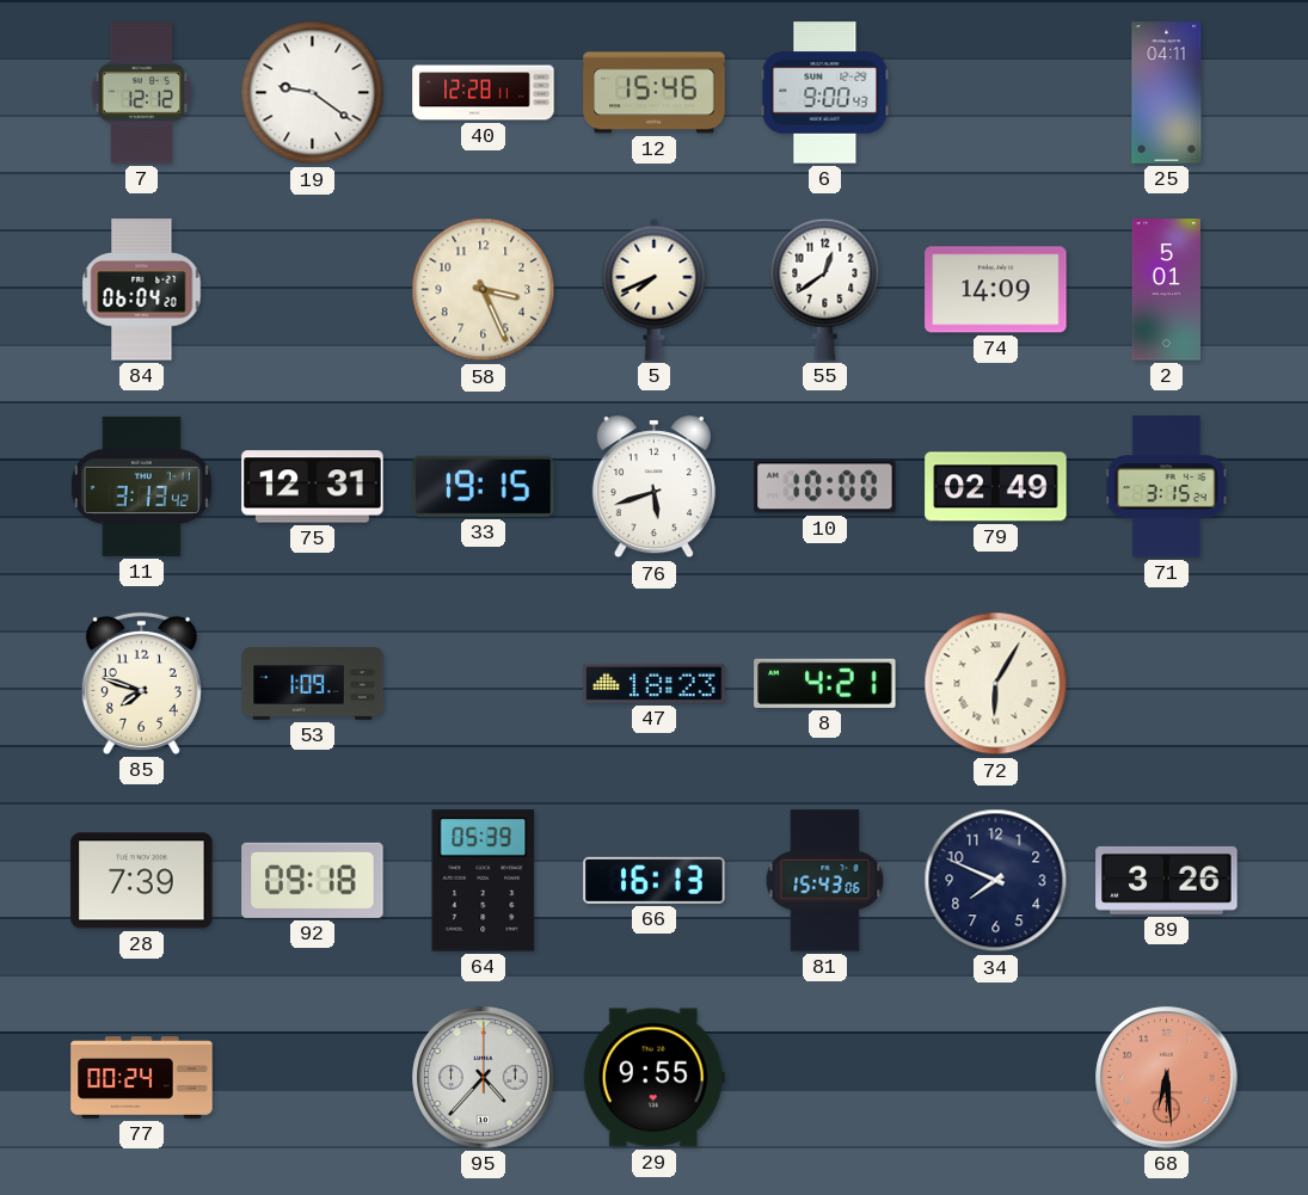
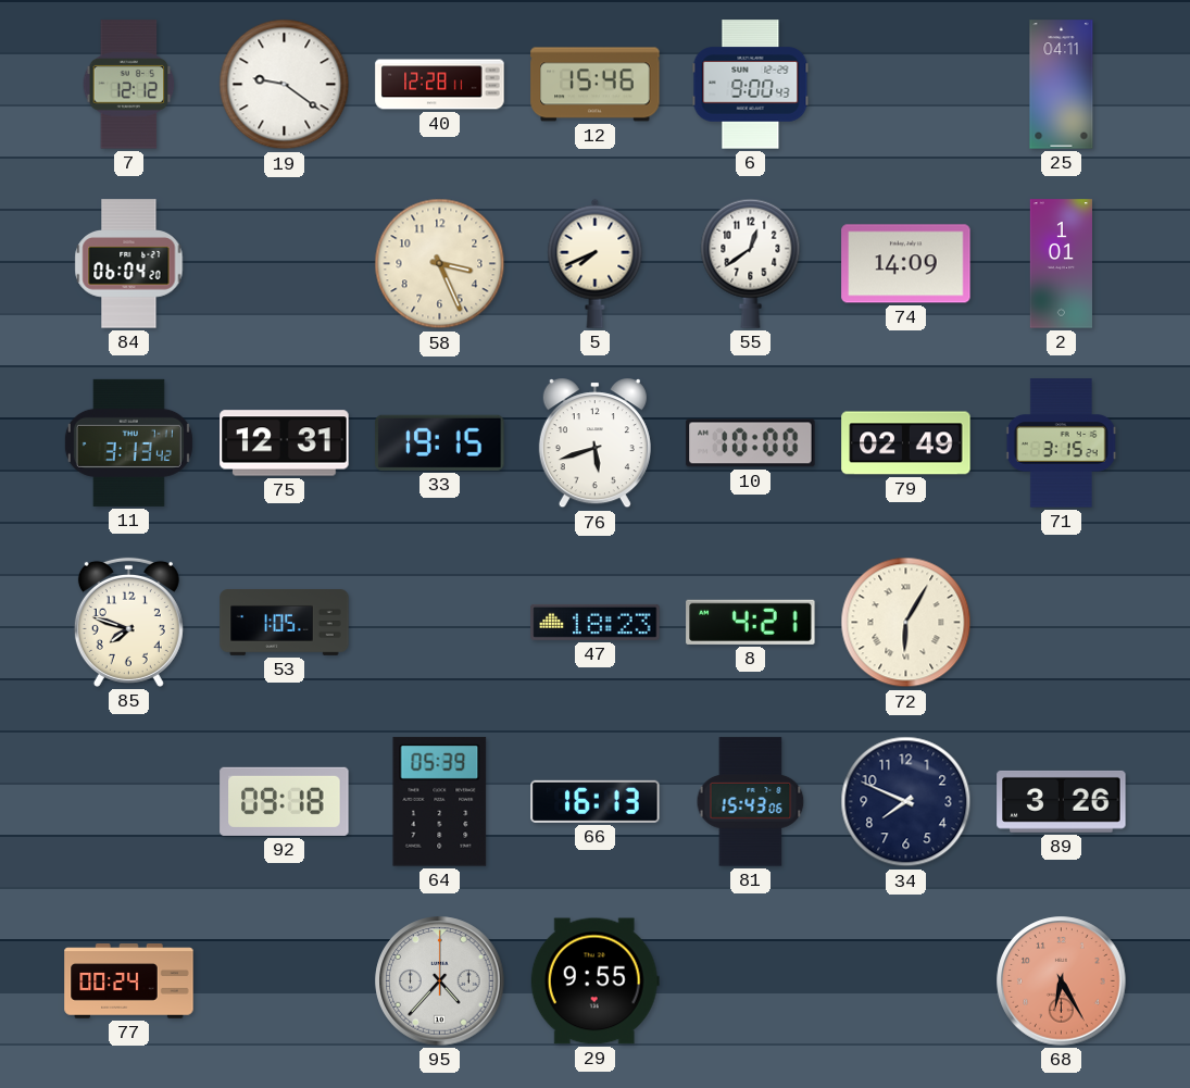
2: 5:01 -> 1:01 (1061, 264)
53: 1:09 -> 1:05 (285, 623)
28: 7:39 -> none (142, 881)
68: 6:29 -> 6:25 (1062, 981)
